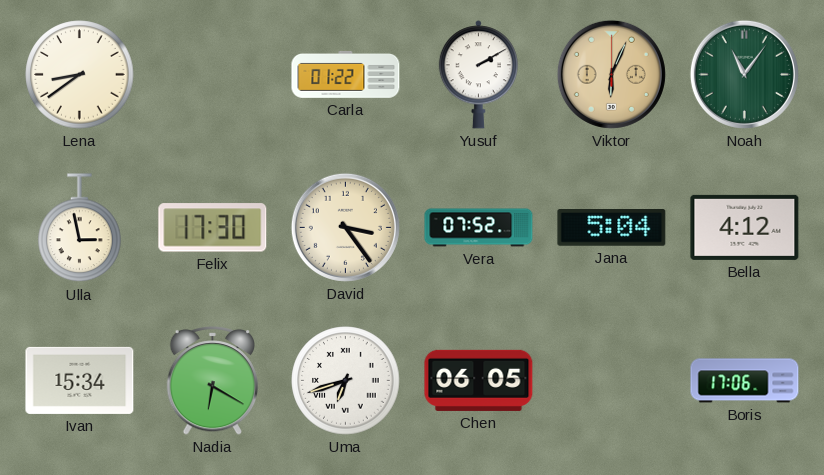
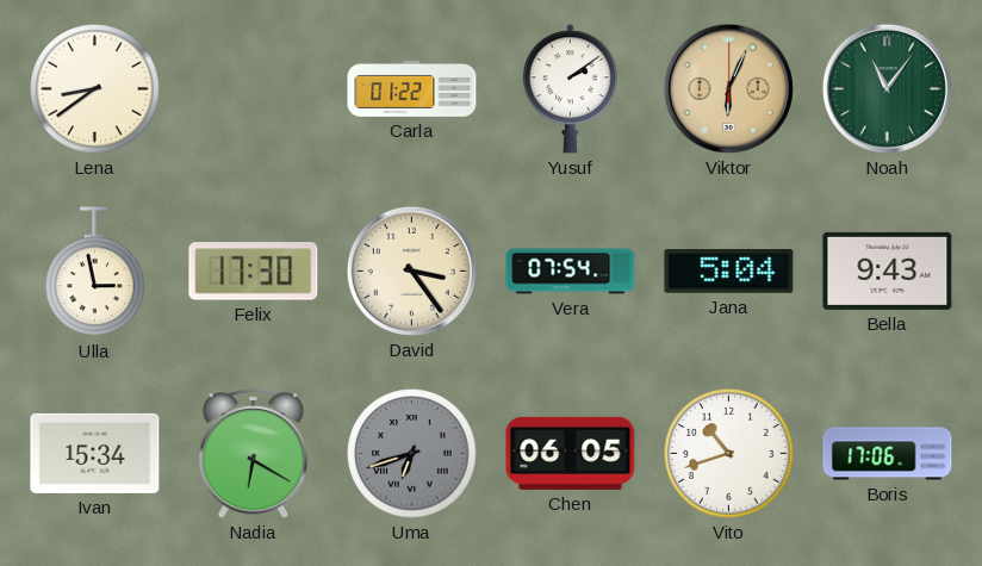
Yusuf: 2:10 -> 2:09 (570, 89)
Vera: 07:52 -> 07:54 (571, 272)
Bella: 4:12 -> 9:43 (888, 270)
Uma dial: white -> grey (412, 454)
Vito: none -> 10:42 (729, 454)
